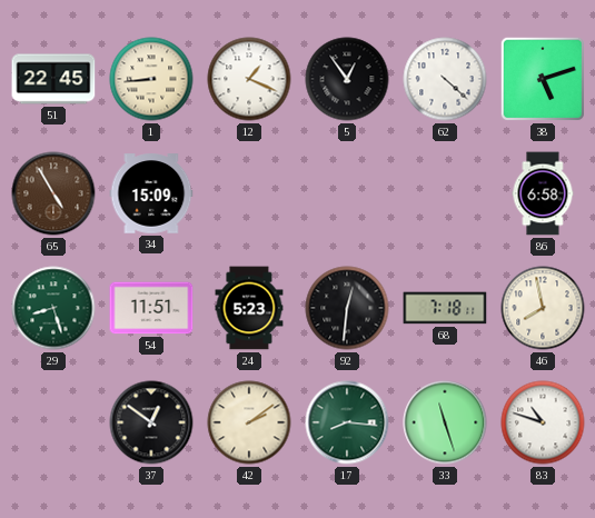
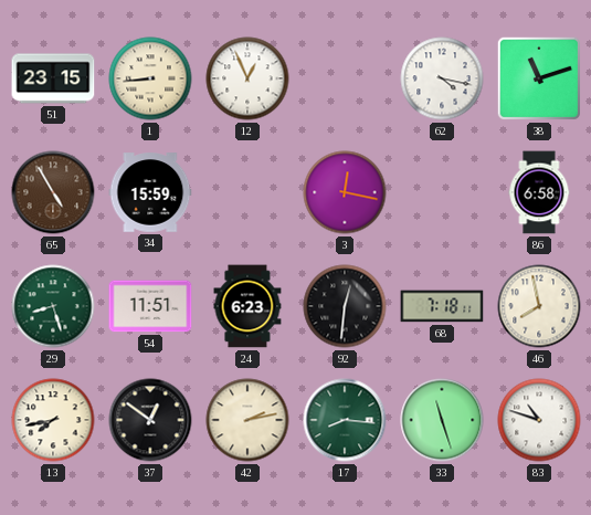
51: 22:45 -> 23:15 (53, 78)
12: 1:19 -> 12:56 (247, 78)
5: 12:54 -> none (347, 79)
62: 4:22 -> 4:17 (442, 78)
38: 5:12 -> 11:12 (539, 78)
34: 15:09 -> 15:59 (150, 192)
3: none -> 12:17 (345, 192)
24: 5:23 -> 6:23 (247, 306)
13: none -> 7:43 (53, 420)
42: 2:09 -> 2:13 (247, 420)
